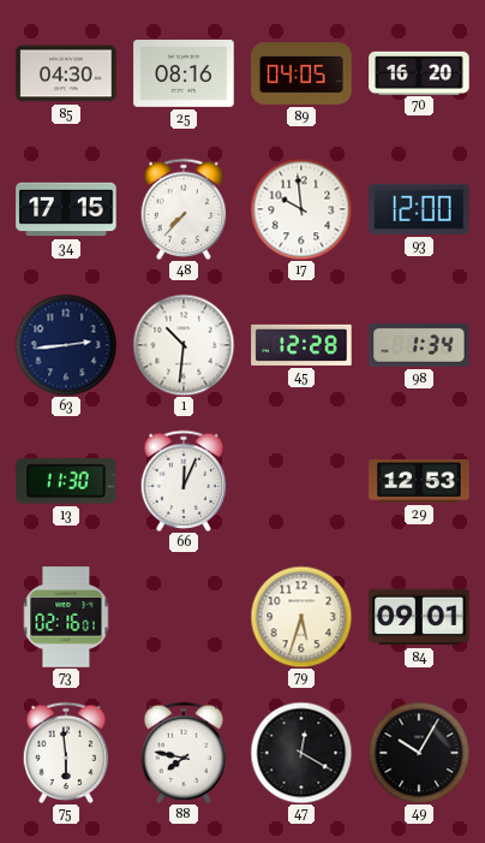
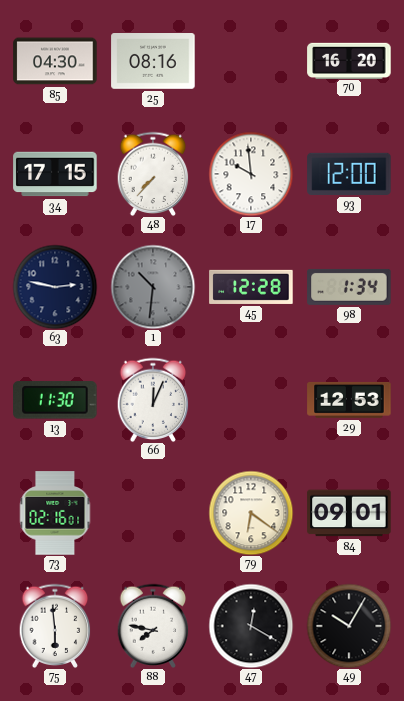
89: 04:05 -> none (301, 73)
63: 2:44 -> 2:47 (55, 287)
1 dial: white -> grey (153, 287)
79: 5:33 -> 6:21 (251, 513)
